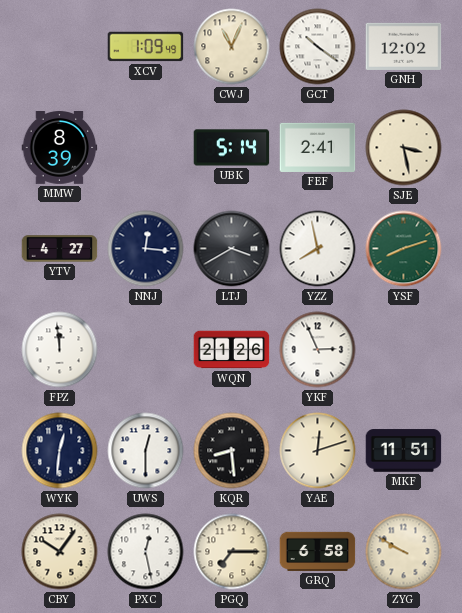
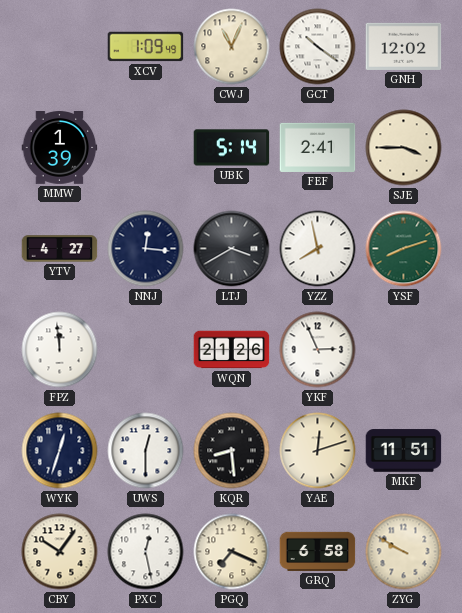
MMW: 8:39 -> 1:39 (60, 148)
SJE: 3:28 -> 3:45 (404, 148)
WYK: 12:31 -> 12:33 (60, 451)
PGQ: 7:15 -> 7:19 (232, 552)
